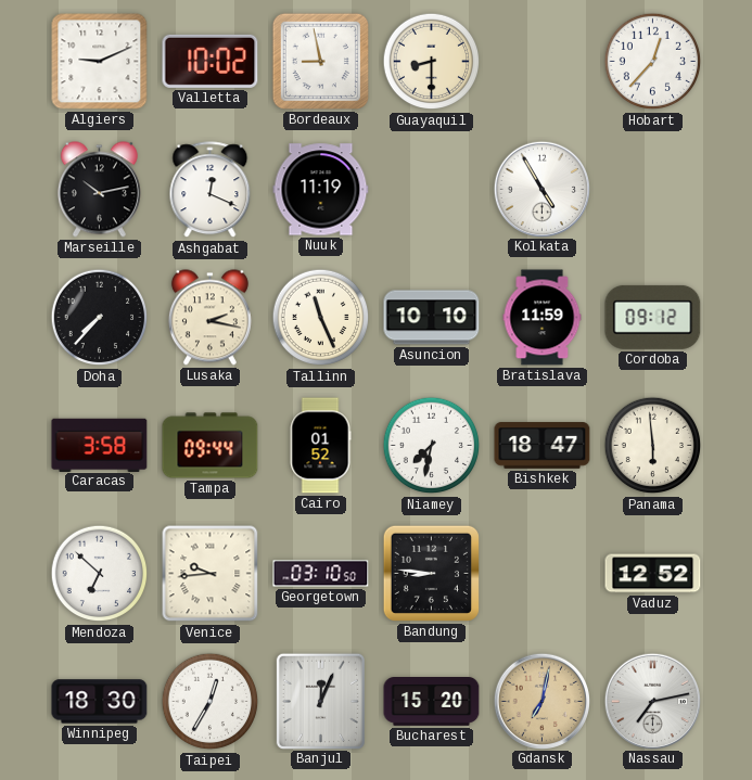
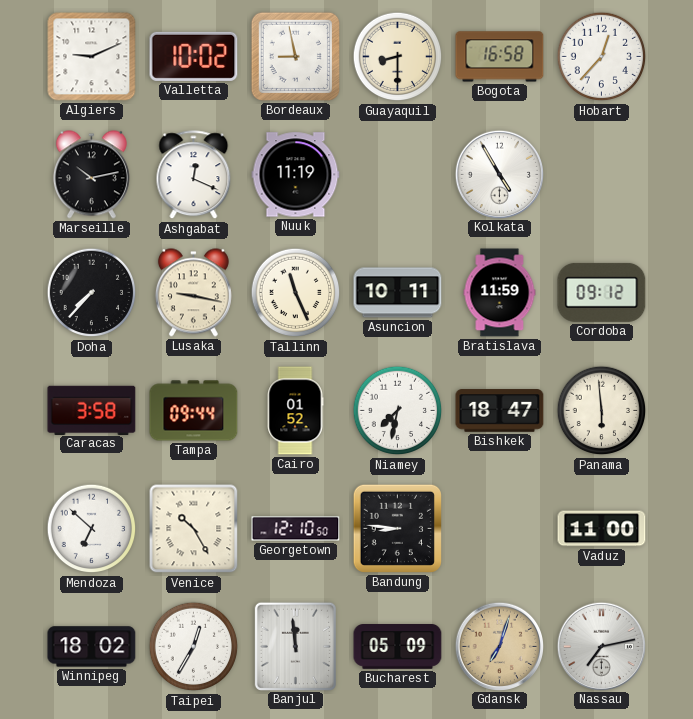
Bogota: none -> 16:58 (500, 57)
Lusaka: 2:17 -> 9:17 (193, 293)
Asuncion: 10:10 -> 10:11 (398, 293)
Venice: 9:44 -> 10:25 (194, 529)
Georgetown: 03:10 -> 12:10 (296, 529)
Vaduz: 12:52 -> 11:00 (602, 529)
Winnipeg: 18:30 -> 18:02 (92, 647)
Banjul: 12:04 -> 11:59 (295, 646)
Bucharest: 15:20 -> 05:09 (398, 647)
Gdansk: 7:02 -> 7:03 (499, 646)
